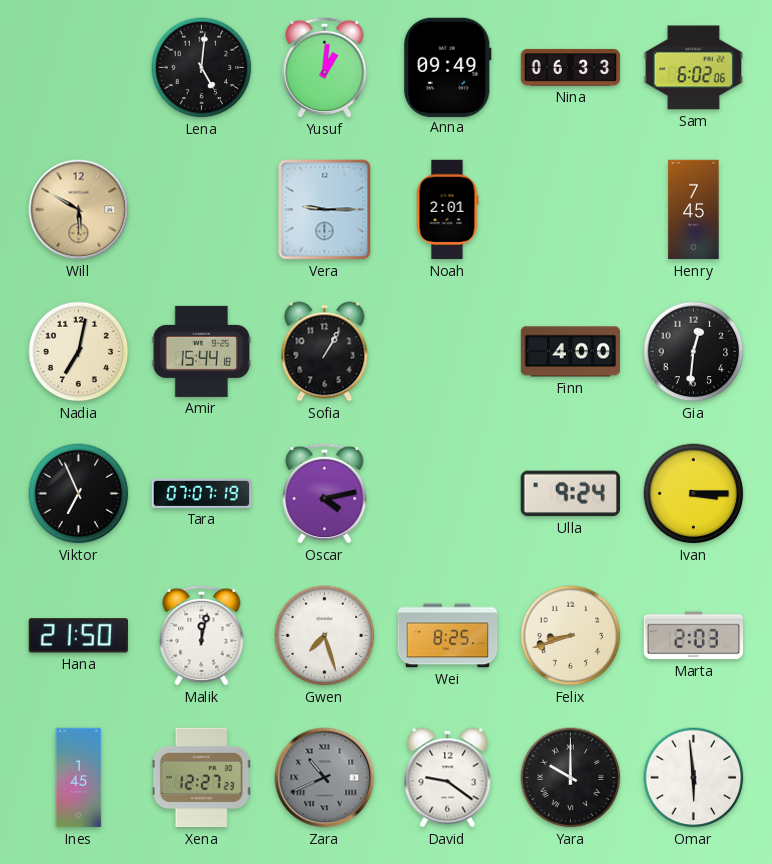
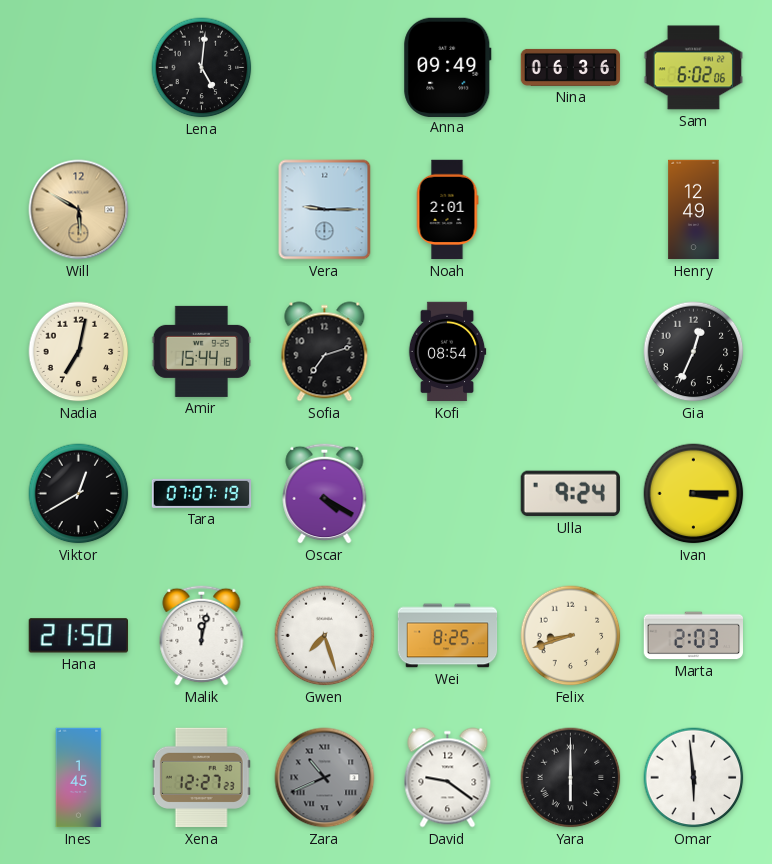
Yusuf: 1:01 -> none (325, 67)
Nina: 06:33 -> 06:36 (571, 67)
Henry: 7:45 -> 12:49 (694, 210)
Sofia: 1:05 -> 7:12 (325, 352)
Kofi: none -> 08:54 (447, 352)
Finn: 4:00 -> none (571, 352)
Gia: 12:31 -> 12:34 (694, 352)
Viktor: 6:56 -> 12:40 (79, 494)
Oscar: 4:13 -> 4:20 (325, 493)
Yara: 10:00 -> 6:00 (571, 778)
